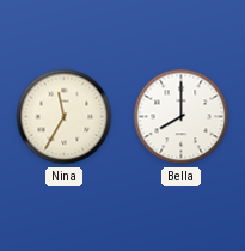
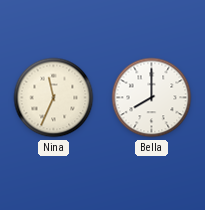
Nina: 11:35 -> 11:34 (54, 98)
